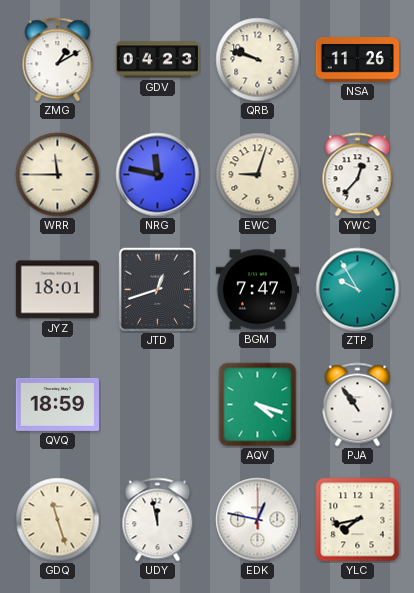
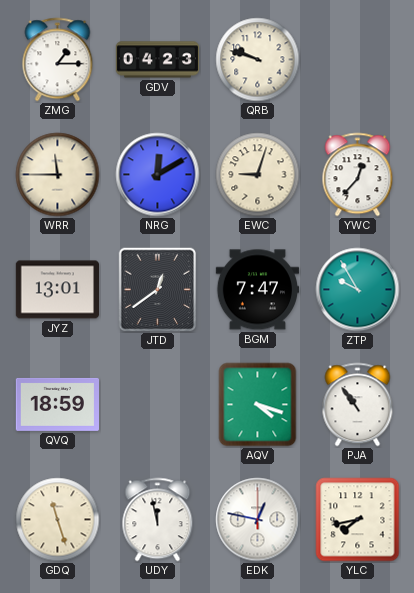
ZMG: 1:10 -> 1:15 (58, 60)
NSA: 11:26 -> none (357, 60)
NRG: 11:47 -> 12:10 (158, 175)
JYZ: 18:01 -> 13:01 (57, 290)
JTD: 12:42 -> 12:39 (158, 290)
